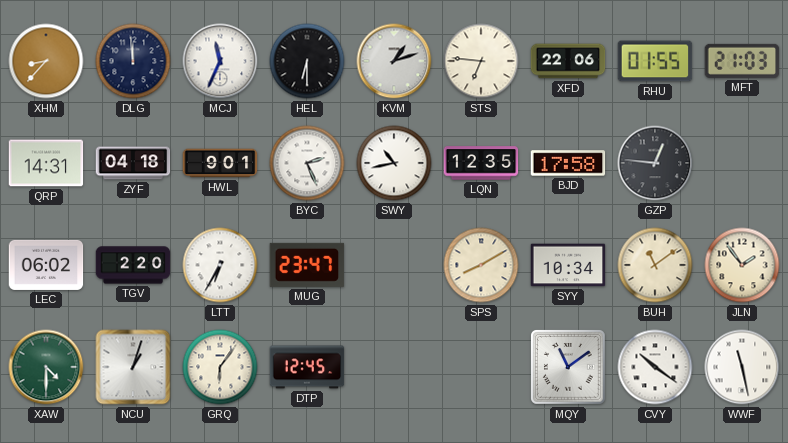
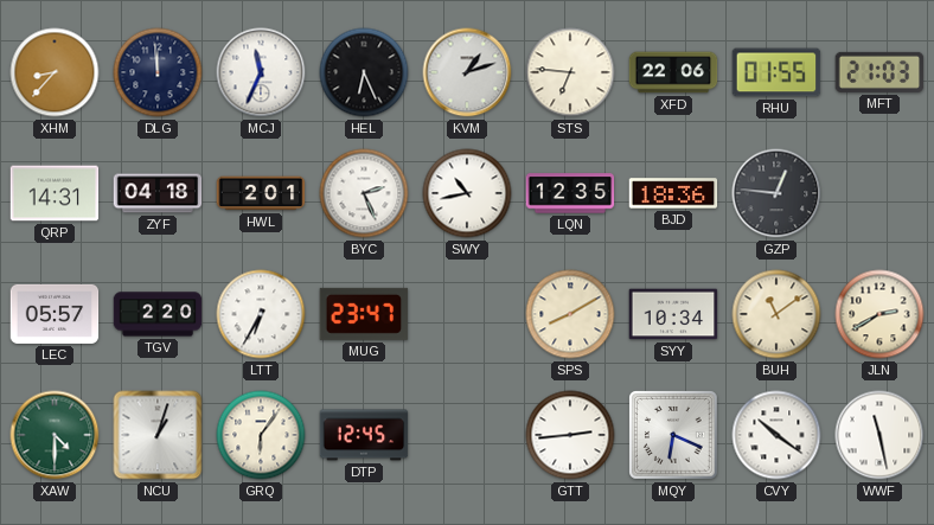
HEL: 6:30 -> 6:26 (364, 72)
HWL: 9:01 -> 2:01 (261, 193)
BJD: 17:58 -> 18:36 (673, 193)
LEC: 06:02 -> 05:57 (55, 314)
JLN: 1:54 -> 2:40 (879, 314)
GTT: none -> 2:44 (570, 435)
MQY: 11:09 -> 6:19 (674, 436)
